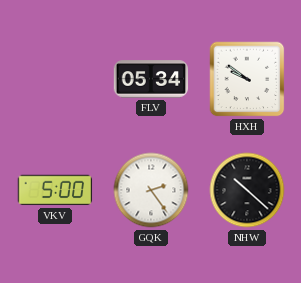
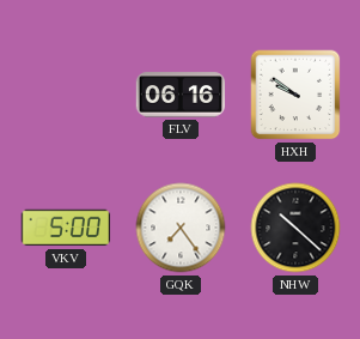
FLV: 05:34 -> 06:16 (181, 95)
GQK: 2:24 -> 7:24 (181, 228)
